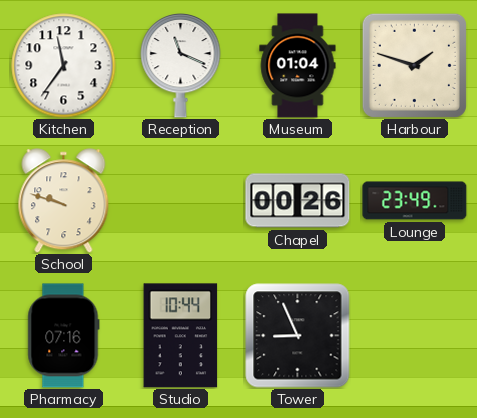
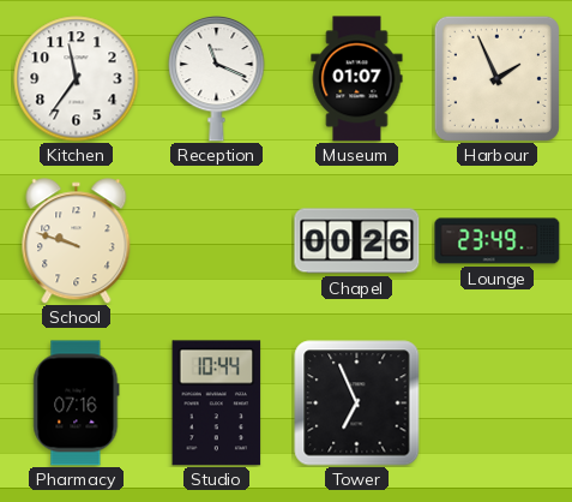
Museum: 01:04 -> 01:07 (357, 79)
Harbour: 1:48 -> 1:56 (496, 78)
Tower: 8:56 -> 6:56 (357, 404)
